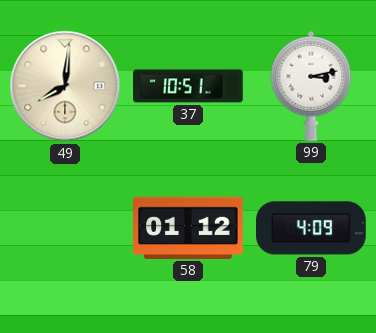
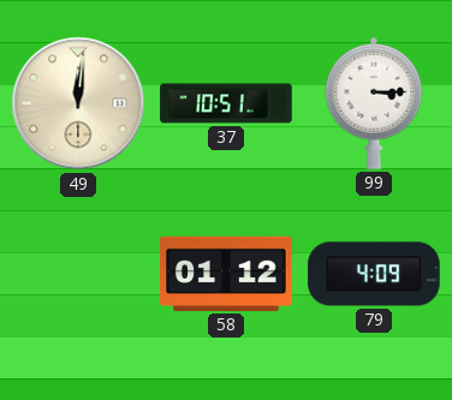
49: 8:01 -> 12:01 (78, 103)
99: 3:13 -> 3:15 (374, 103)
